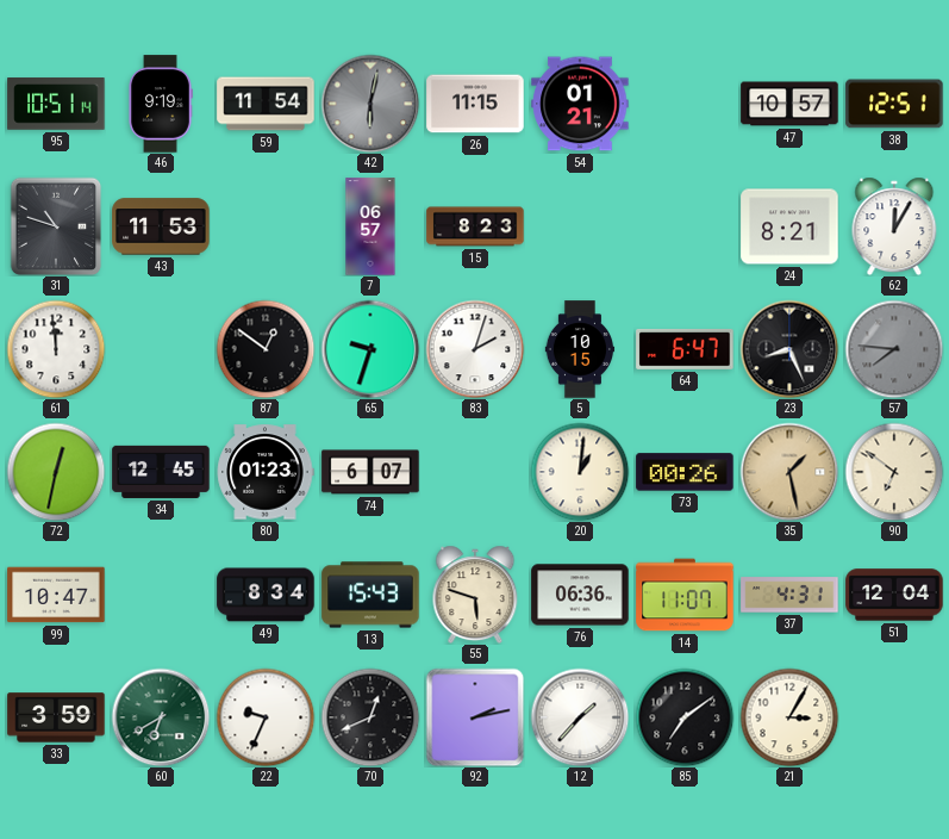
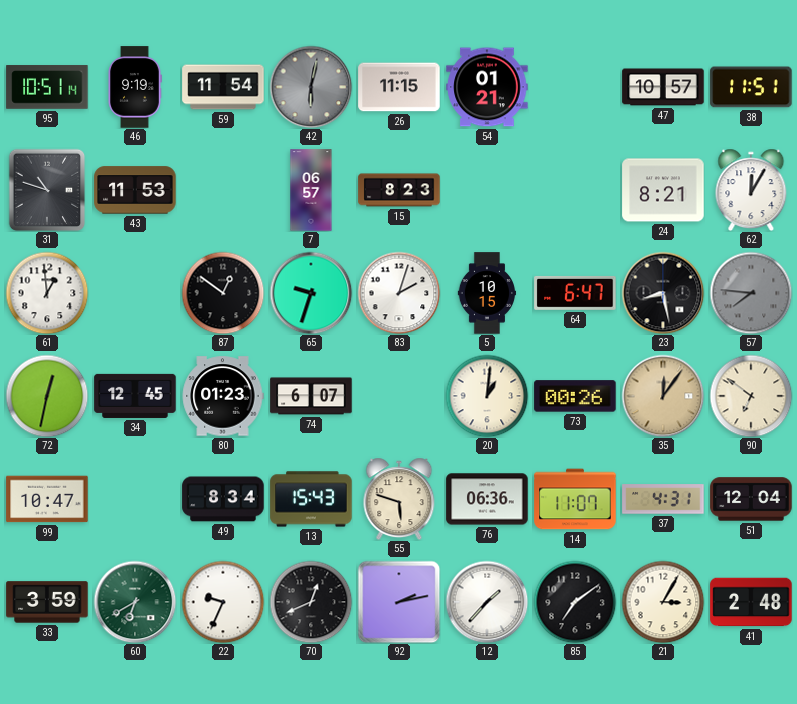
38: 12:51 -> 11:51 (751, 87)
61: 11:59 -> 12:59 (47, 293)
23: 8:26 -> 8:28 (663, 293)
35: 1:28 -> 12:06 (663, 396)
41: none -> 2:48 (751, 602)
